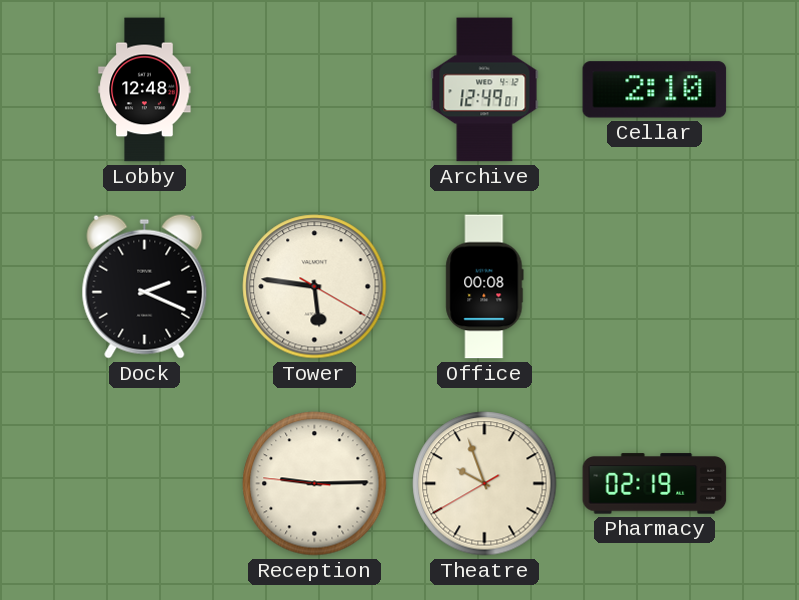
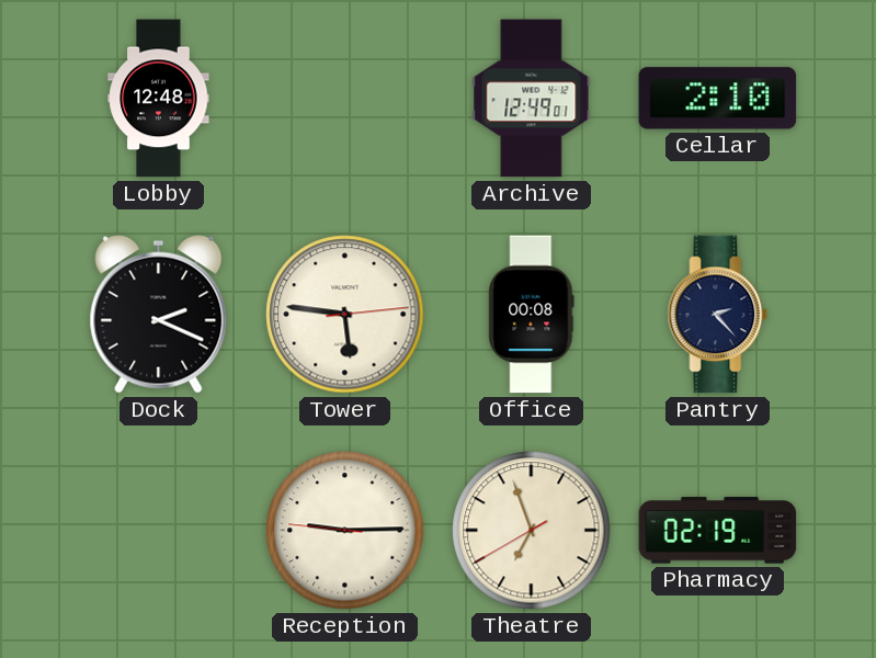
Tower: 5:46:20 -> 5:46:14 (345, 315)
Pantry: none -> 2:23 (718, 315)
Theatre: 9:56 -> 6:56 (532, 531)
